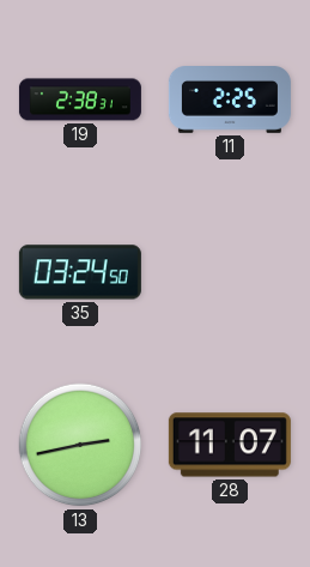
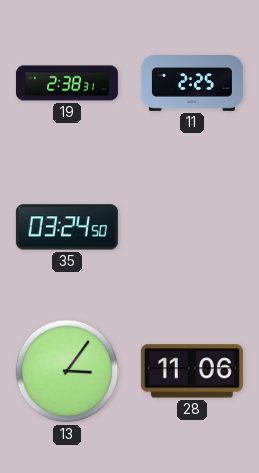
13: 2:43 -> 3:06 (67, 371)
28: 11:07 -> 11:06 (192, 371)
